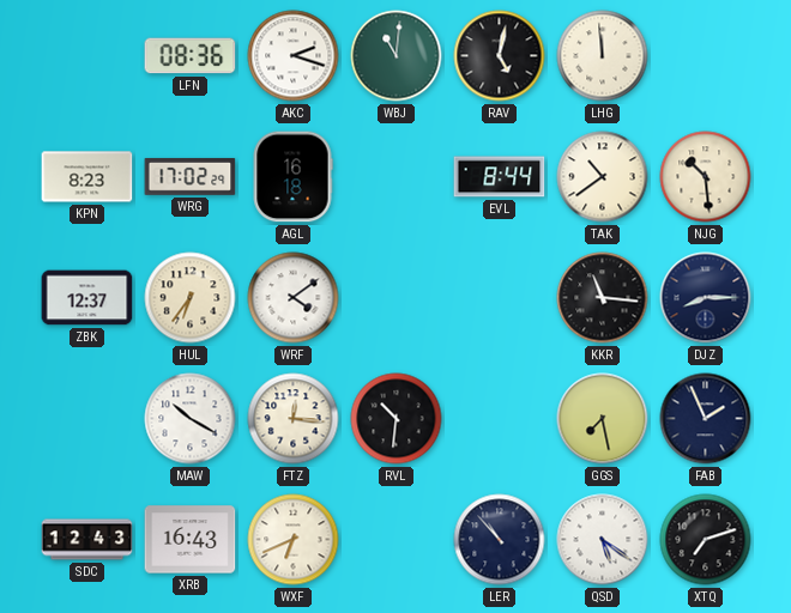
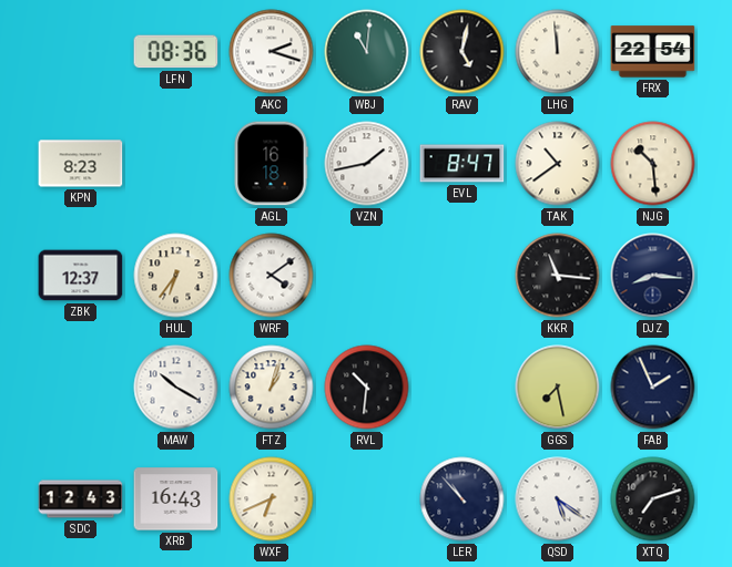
FRX: none -> 22:54 (653, 52)
WRG: 17:02 -> none (191, 176)
VZN: none -> 1:43 (367, 164)
EVL: 8:44 -> 8:47 (462, 164)
DJZ: 8:15 -> 8:16 (653, 276)
FTZ: 12:16 -> 1:03 (272, 388)
